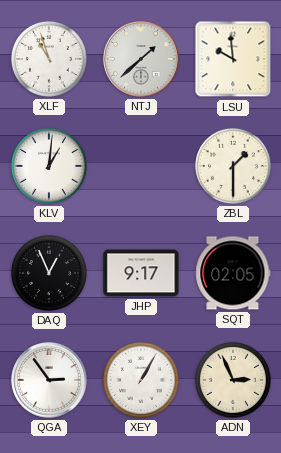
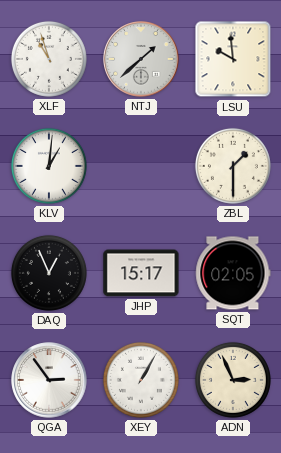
JHP: 9:17 -> 15:17 (141, 273)
